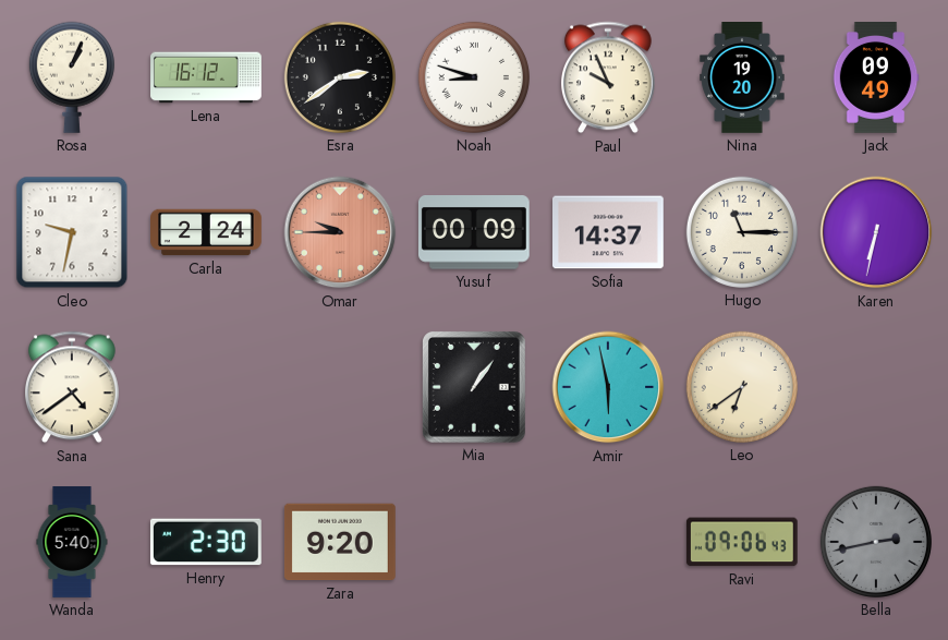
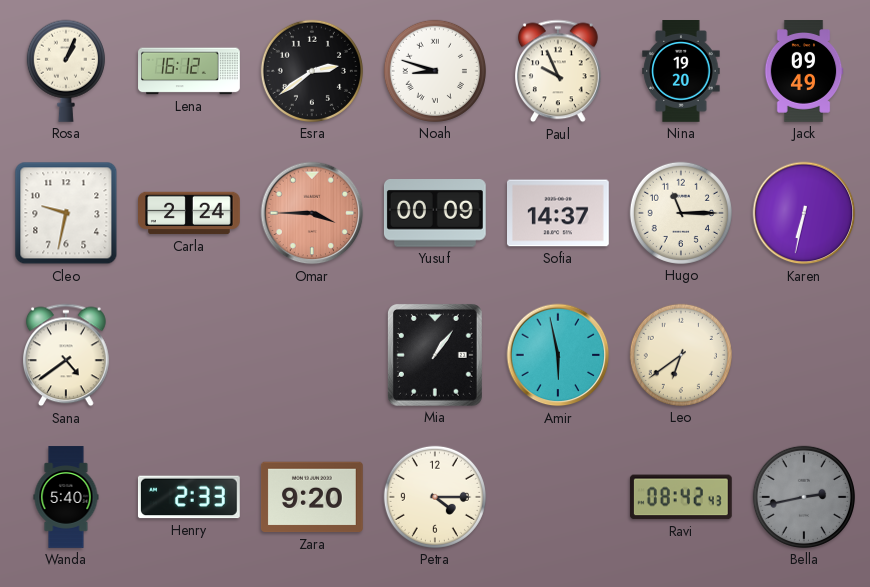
Omar: 9:45 -> 3:45 (312, 213)
Henry: 2:30 -> 2:33 (189, 497)
Petra: none -> 4:15 (435, 497)
Ravi: 09:06 -> 08:42 (681, 497)
